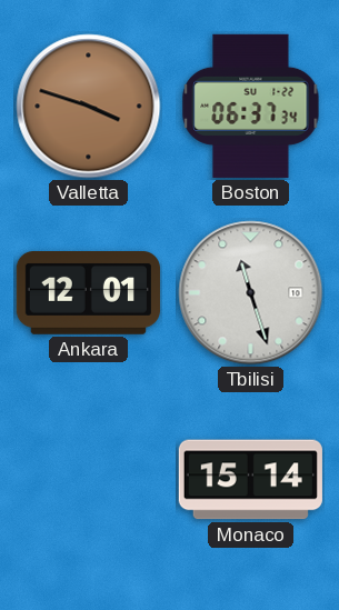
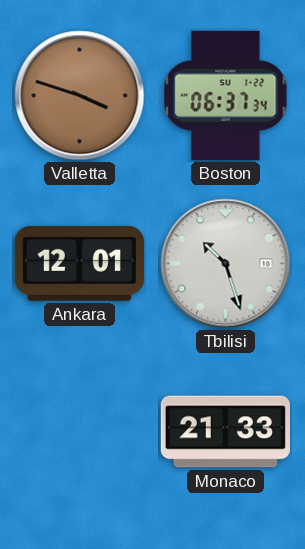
Tbilisi: 11:27 -> 10:27 (226, 264)
Monaco: 15:14 -> 21:33 (225, 432)
